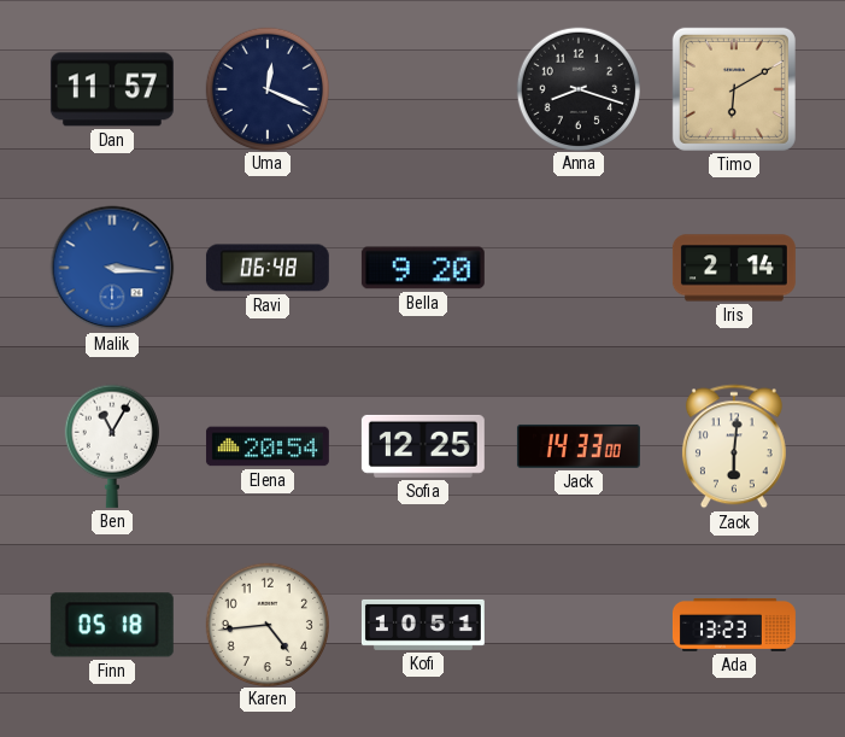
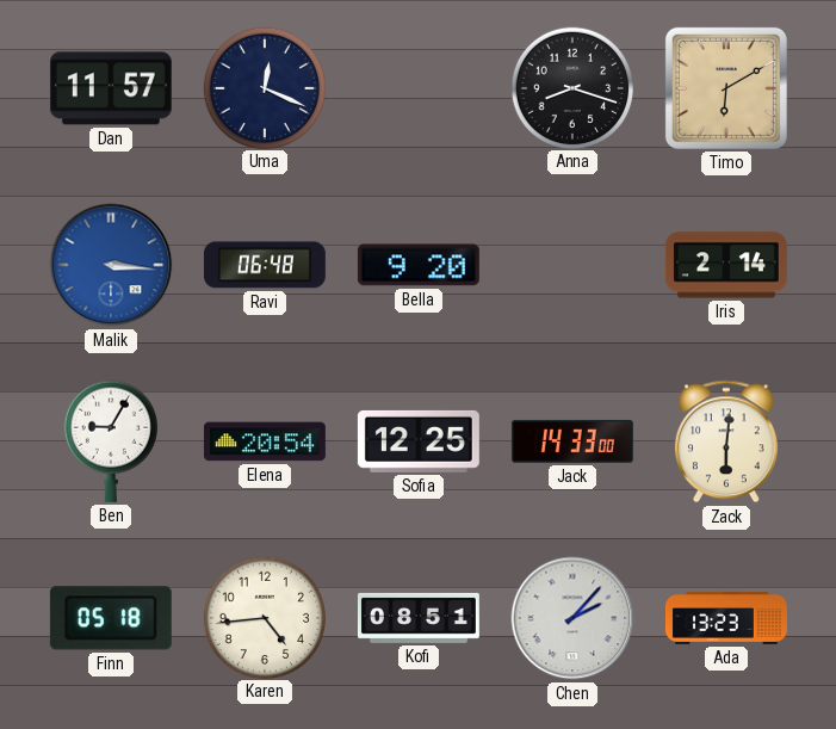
Ben: 11:05 -> 9:05 (110, 441)
Kofi: 10:51 -> 08:51 (419, 618)
Chen: none -> 2:07 (572, 618)
